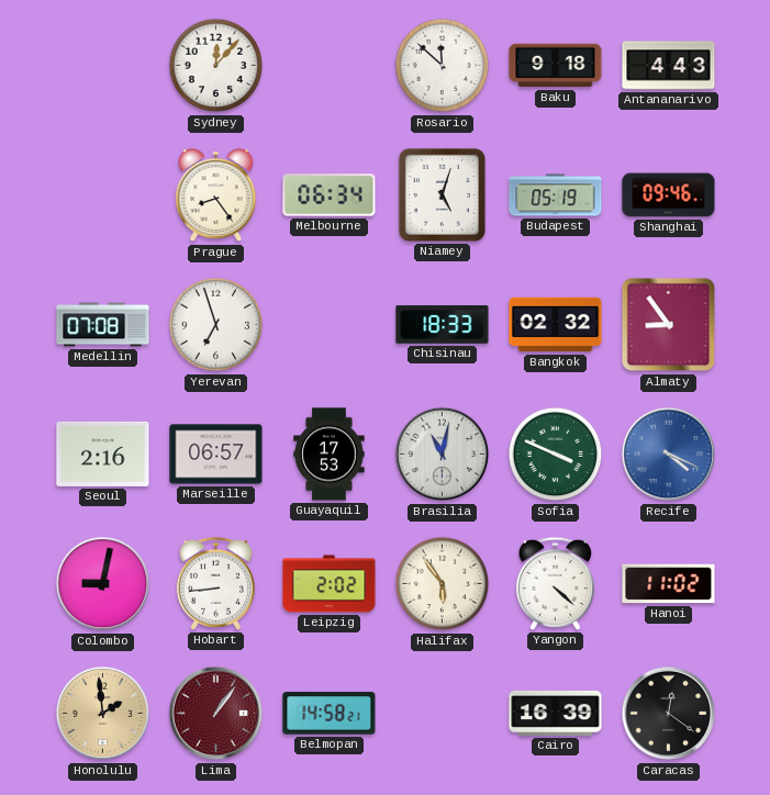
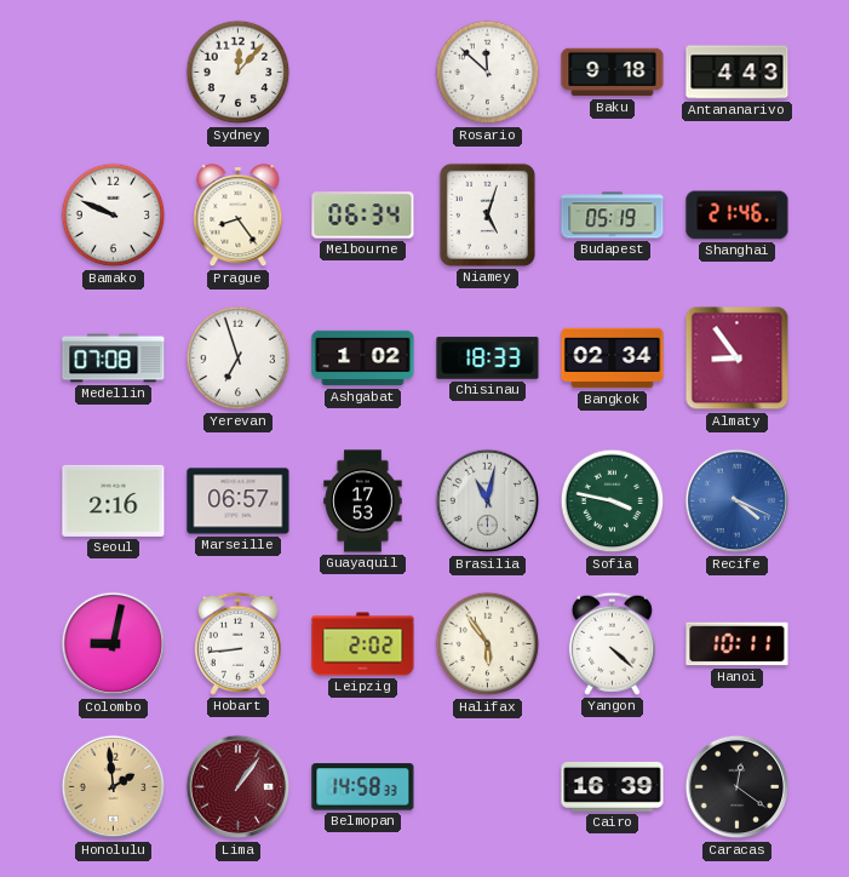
Bamako: none -> 9:49 (114, 216)
Shanghai: 09:46 -> 21:46 (738, 216)
Ashgabat: none -> 1:02 (363, 359)
Bangkok: 02:32 -> 02:34 (613, 359)
Sofia: 3:49 -> 3:47 (613, 501)
Hanoi: 11:02 -> 10:11 (738, 644)
Belmopan: 14:58:21 -> 14:58:33 (363, 787)
